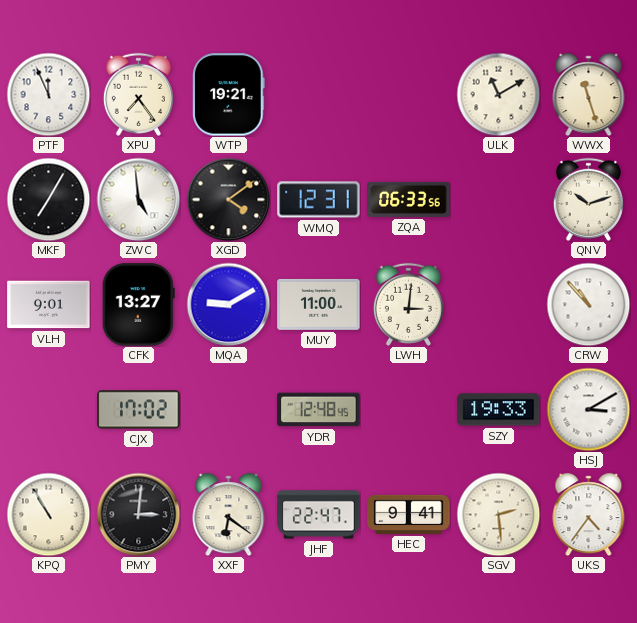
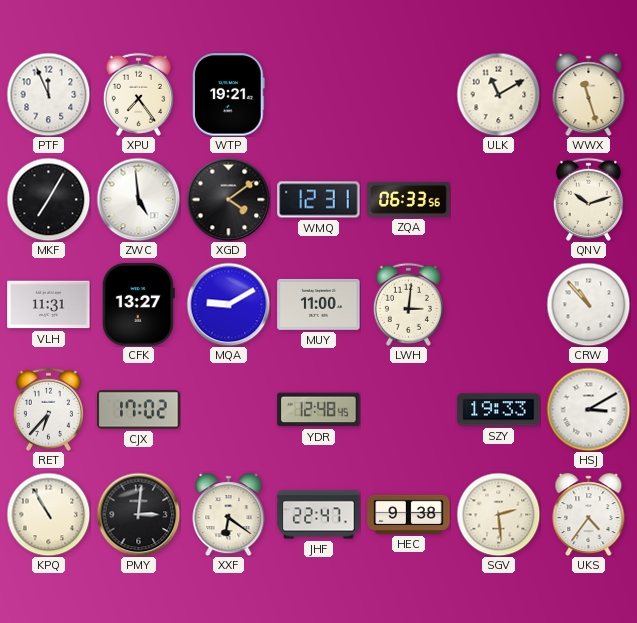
VLH: 9:01 -> 11:31 (49, 305)
RET: none -> 6:37 (48, 409)
HEC: 9:41 -> 9:38 (409, 514)
